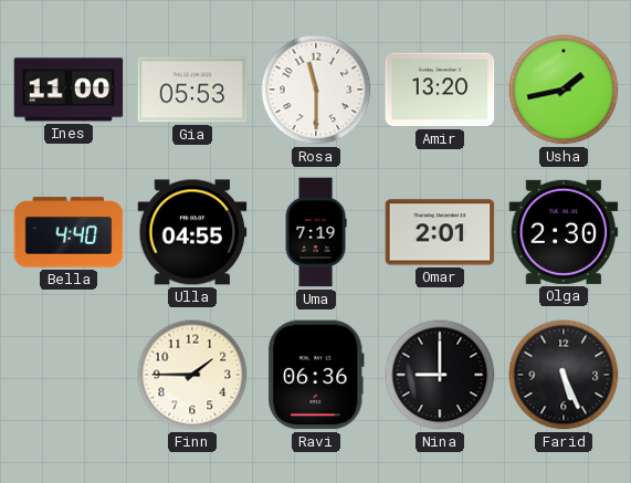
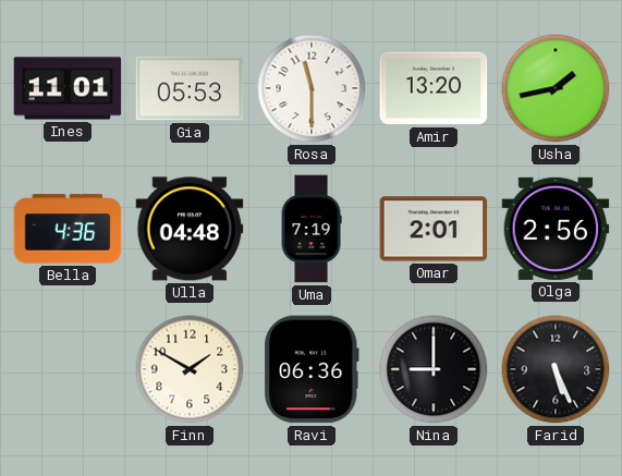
Ines: 11:00 -> 11:01 (68, 88)
Bella: 4:40 -> 4:36 (68, 229)
Ulla: 04:55 -> 04:48 (190, 229)
Olga: 2:30 -> 2:56 (556, 229)
Finn: 1:45 -> 1:50 (190, 369)
